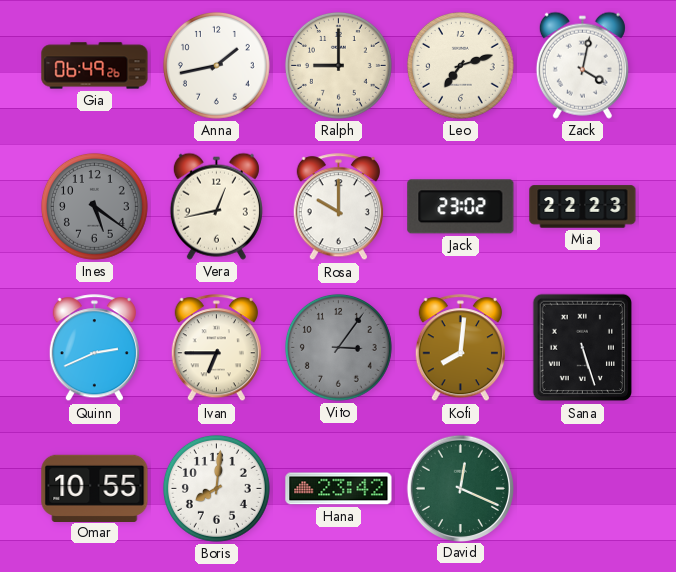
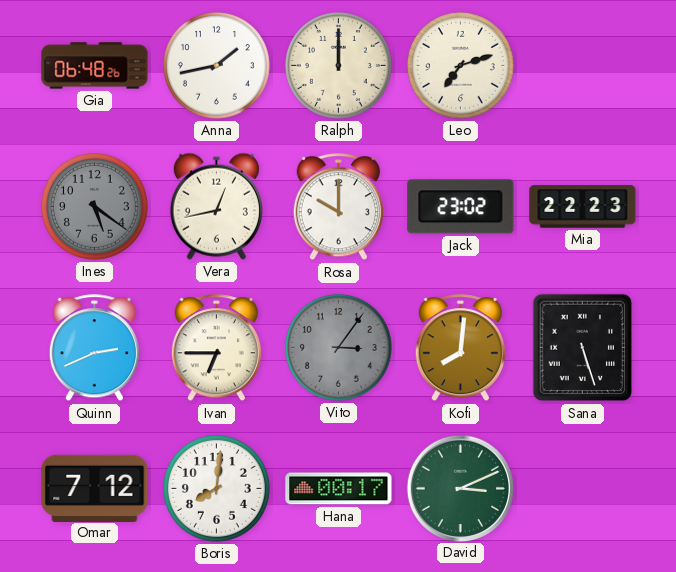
Gia: 06:49 -> 06:48 (95, 66)
Ralph: 9:00 -> 12:00 (338, 65)
Zack: 4:02 -> none (582, 65)
Omar: 10:55 -> 7:12 (95, 488)
Hana: 23:42 -> 00:17 (339, 489)
David: 12:19 -> 3:11 (460, 488)
